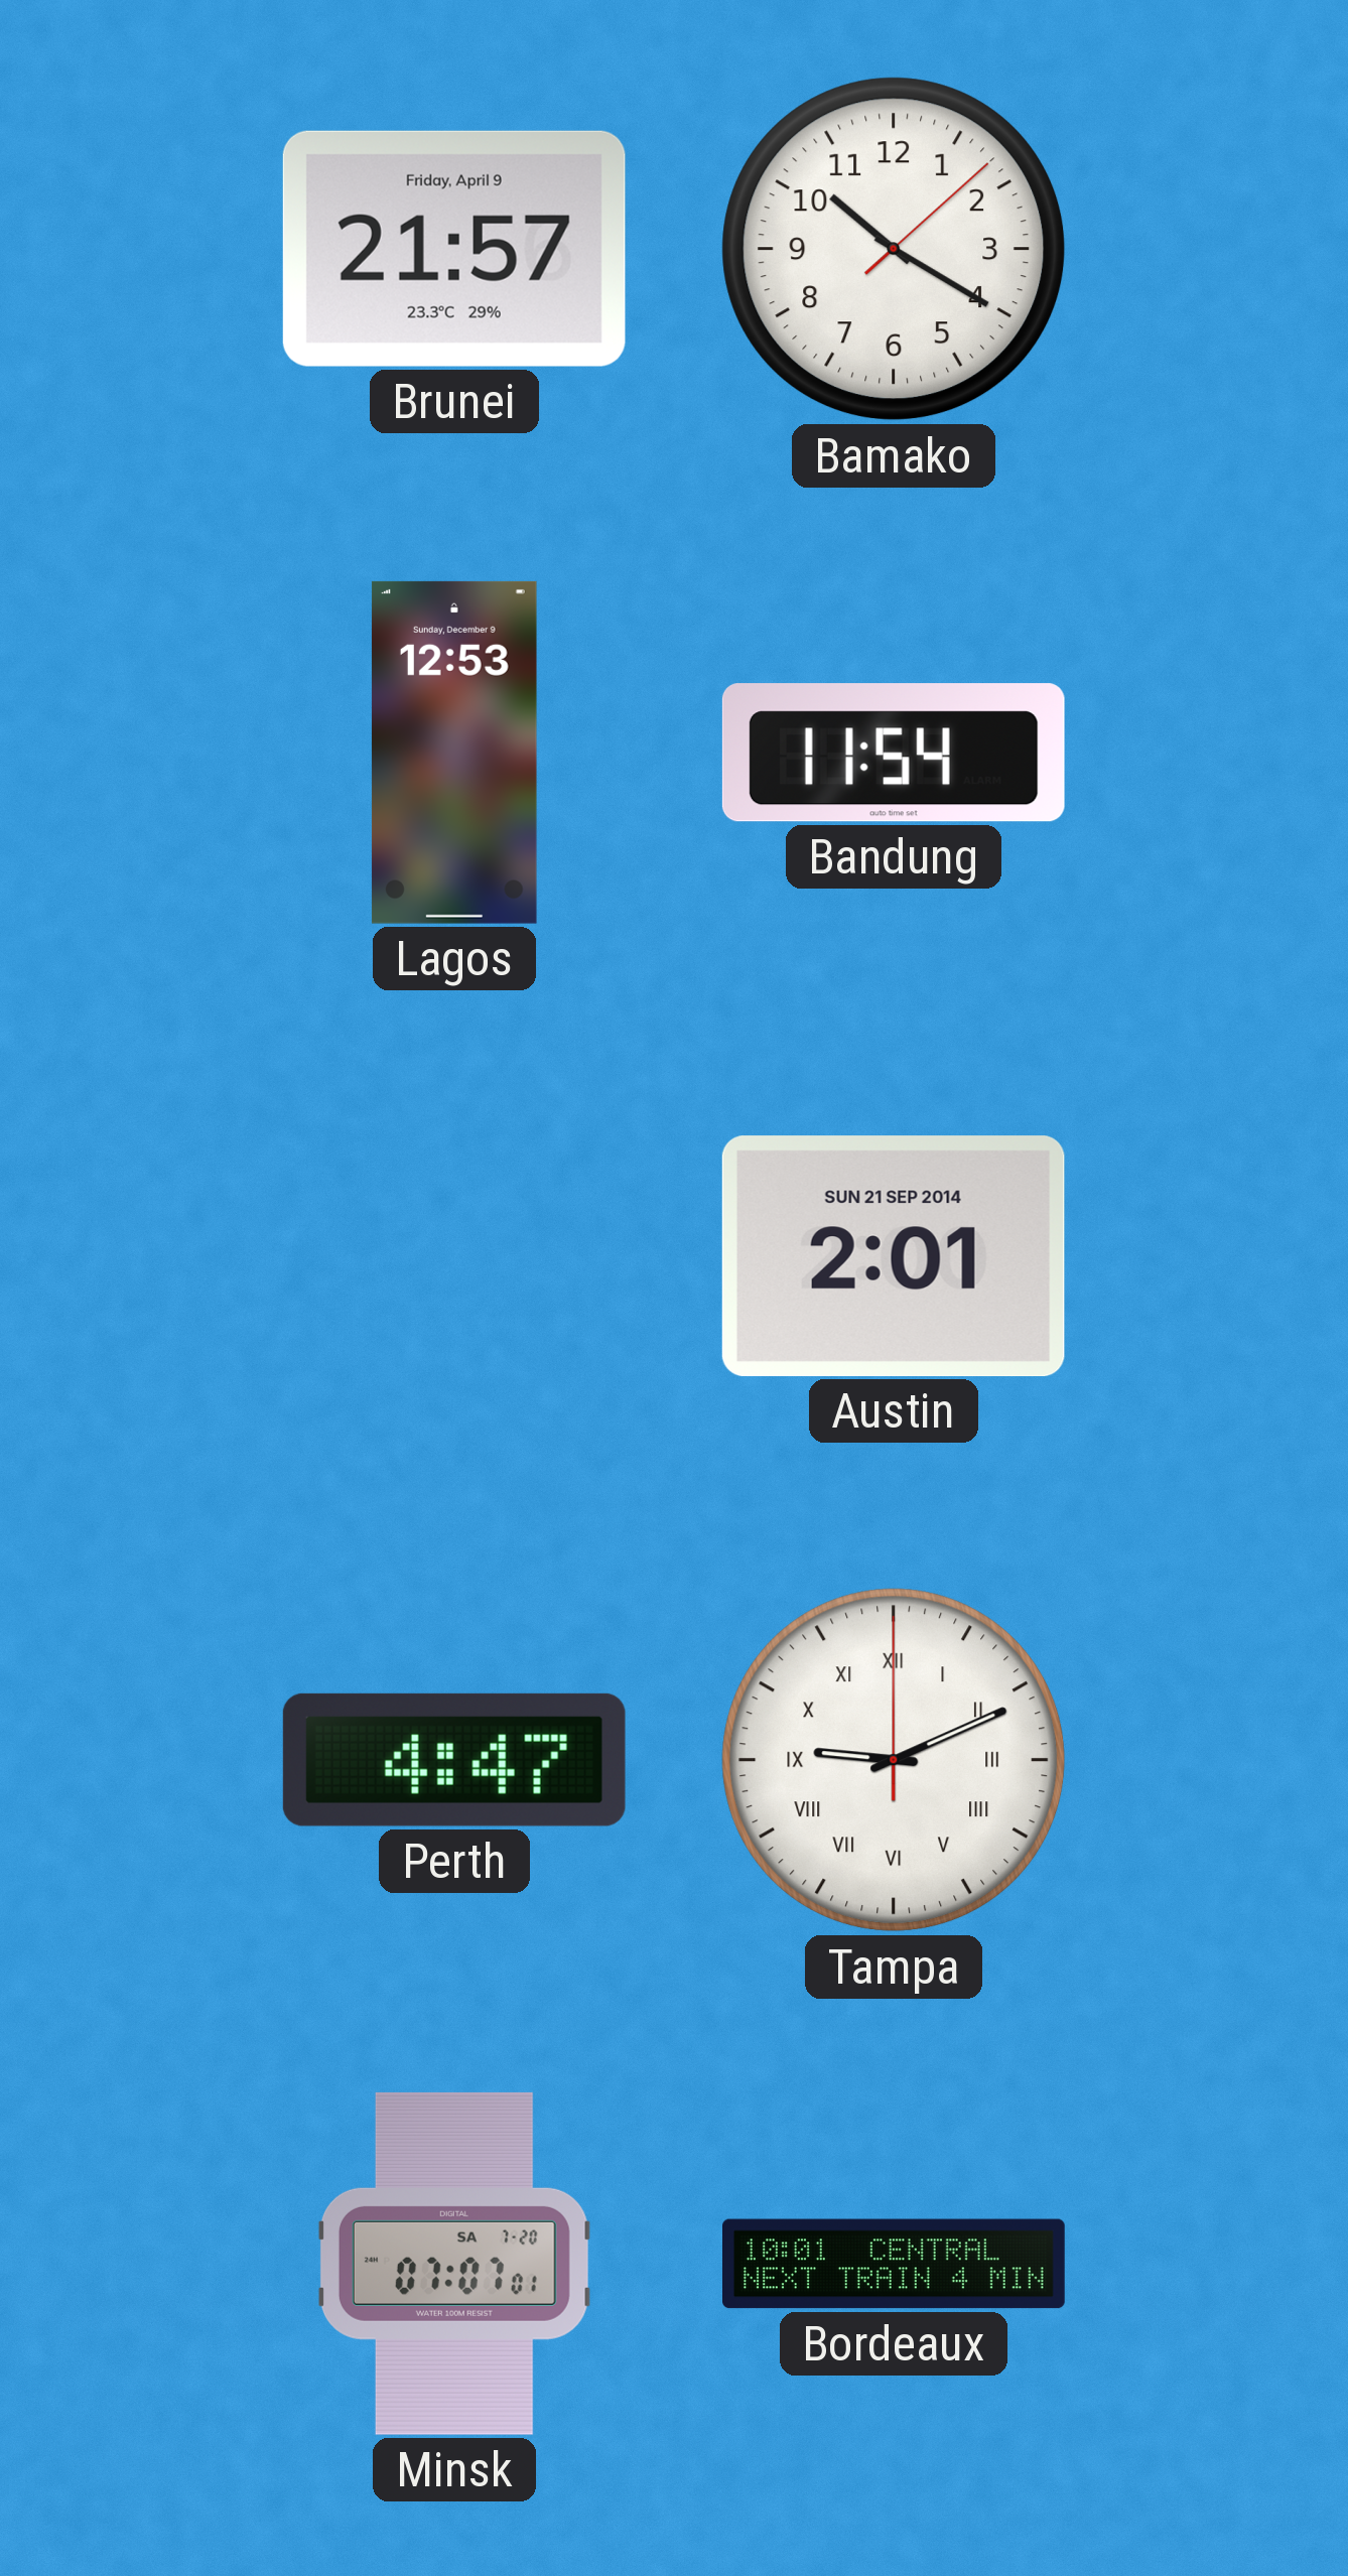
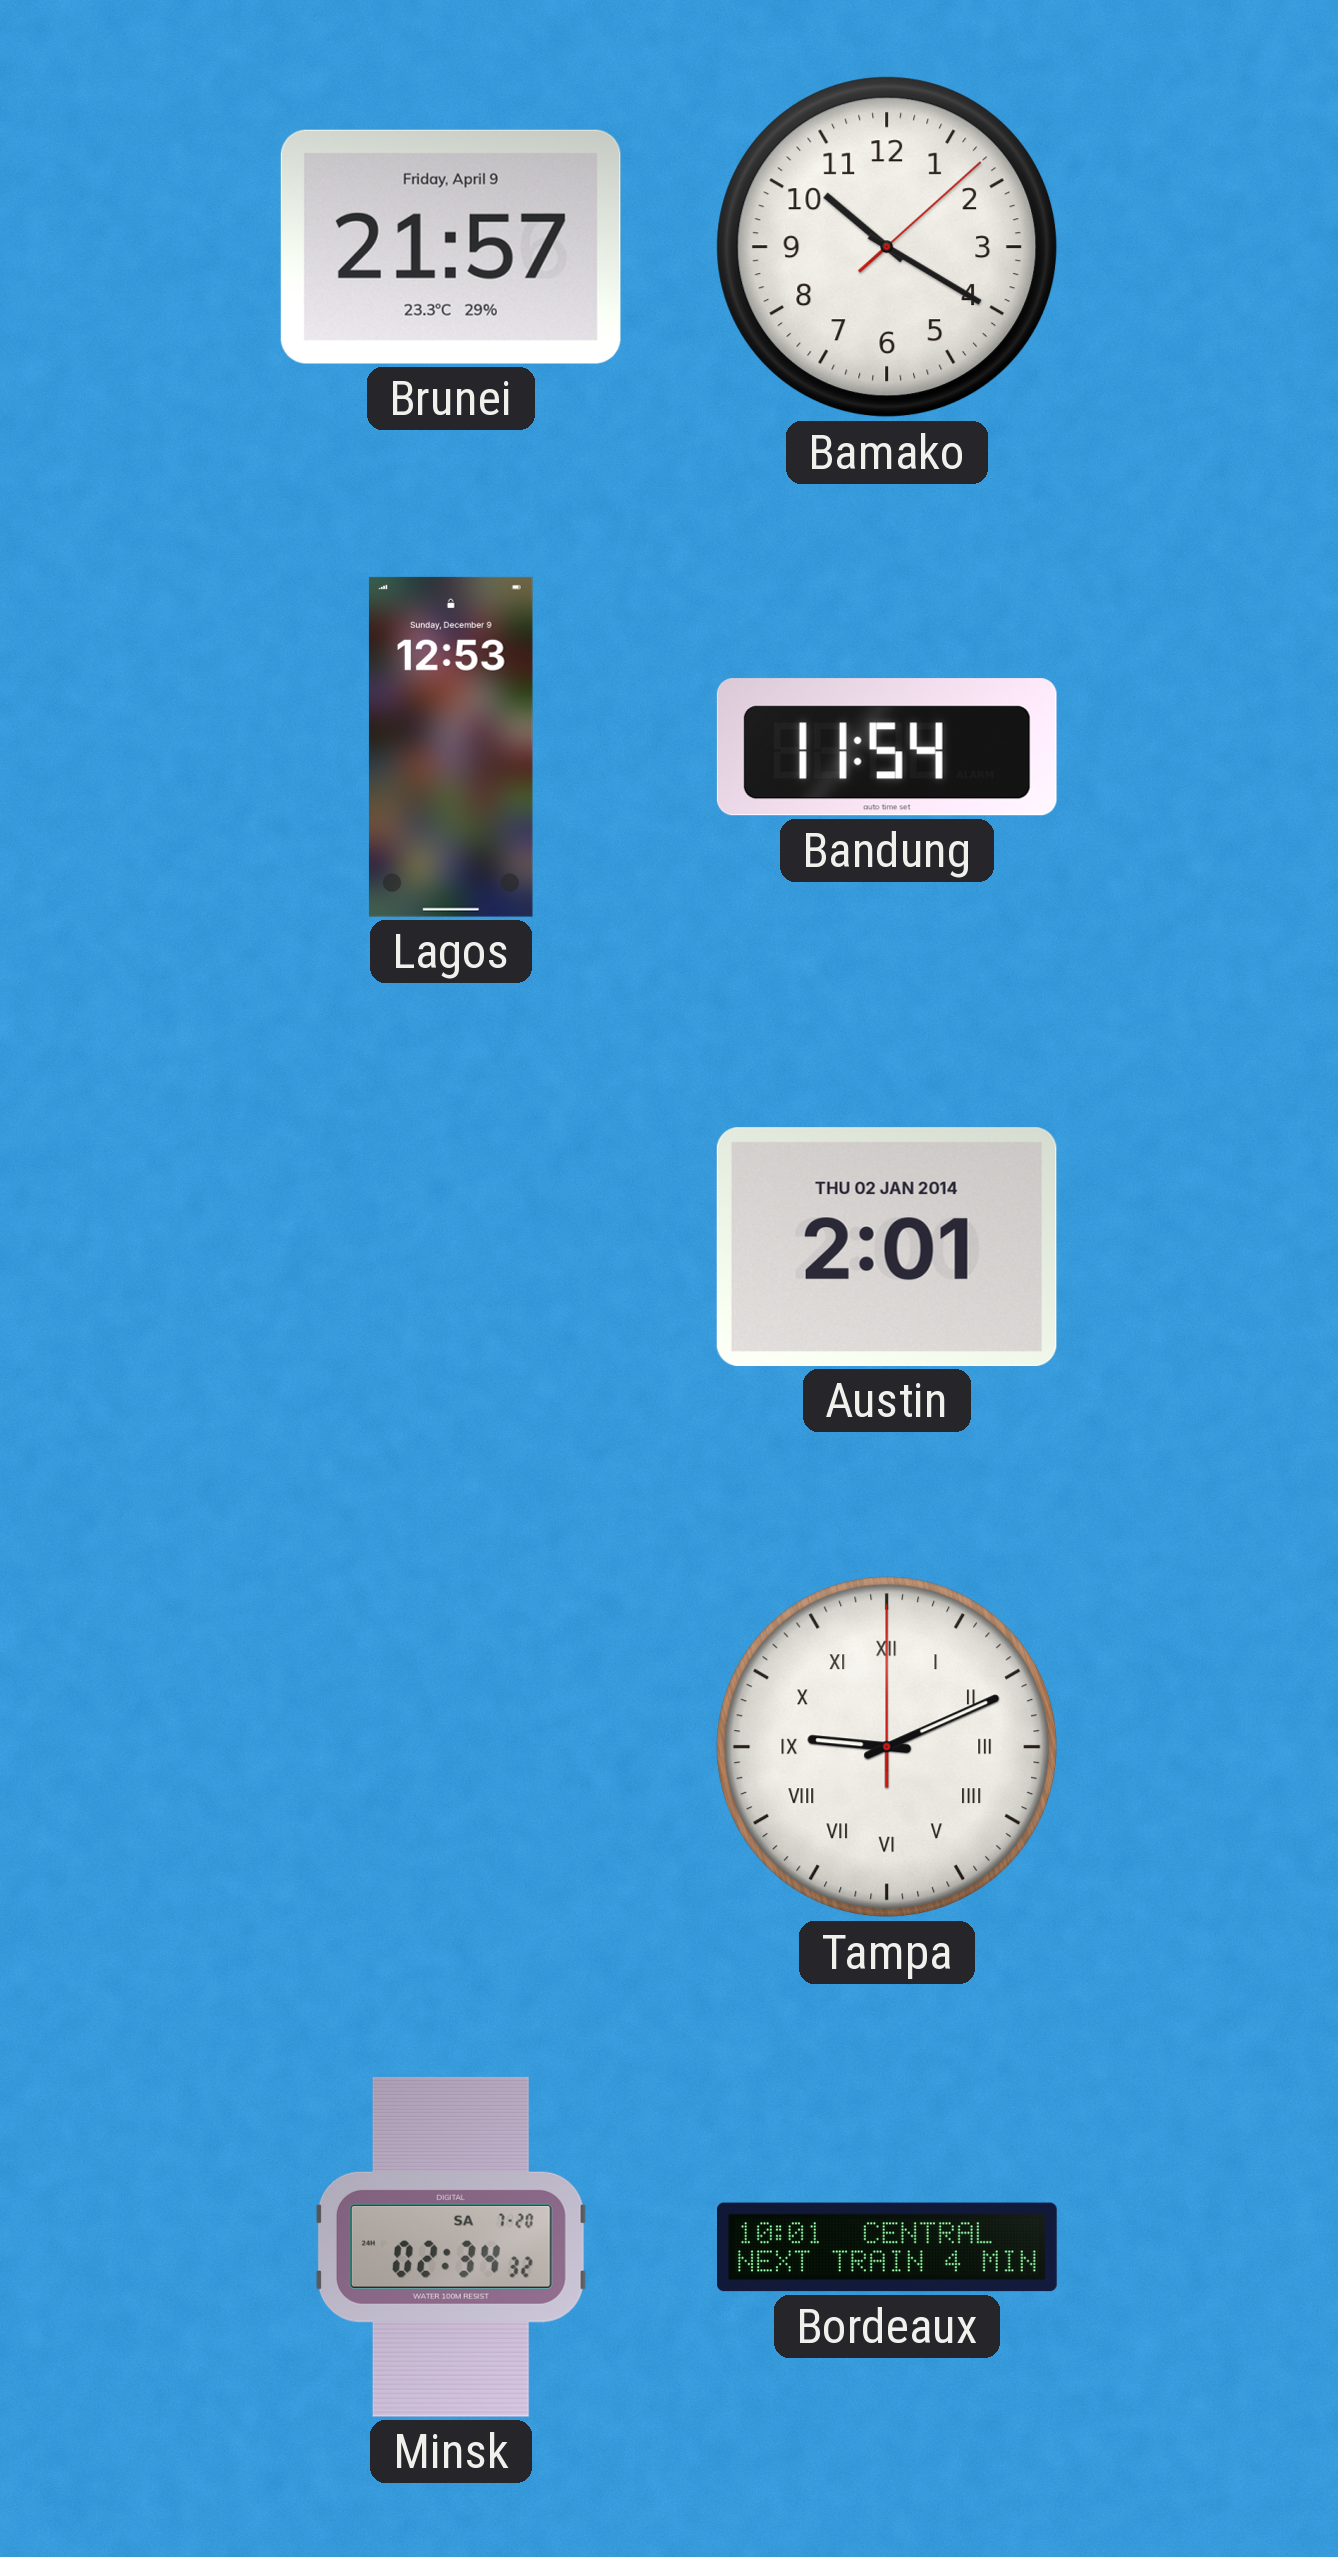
Austin date: SUN 21 SEP 2014 -> THU 02 JAN 2014 (887, 1247)
Perth: 4:47 -> none (454, 1760)
Minsk: 07:07 -> 02:34 (451, 2247)
